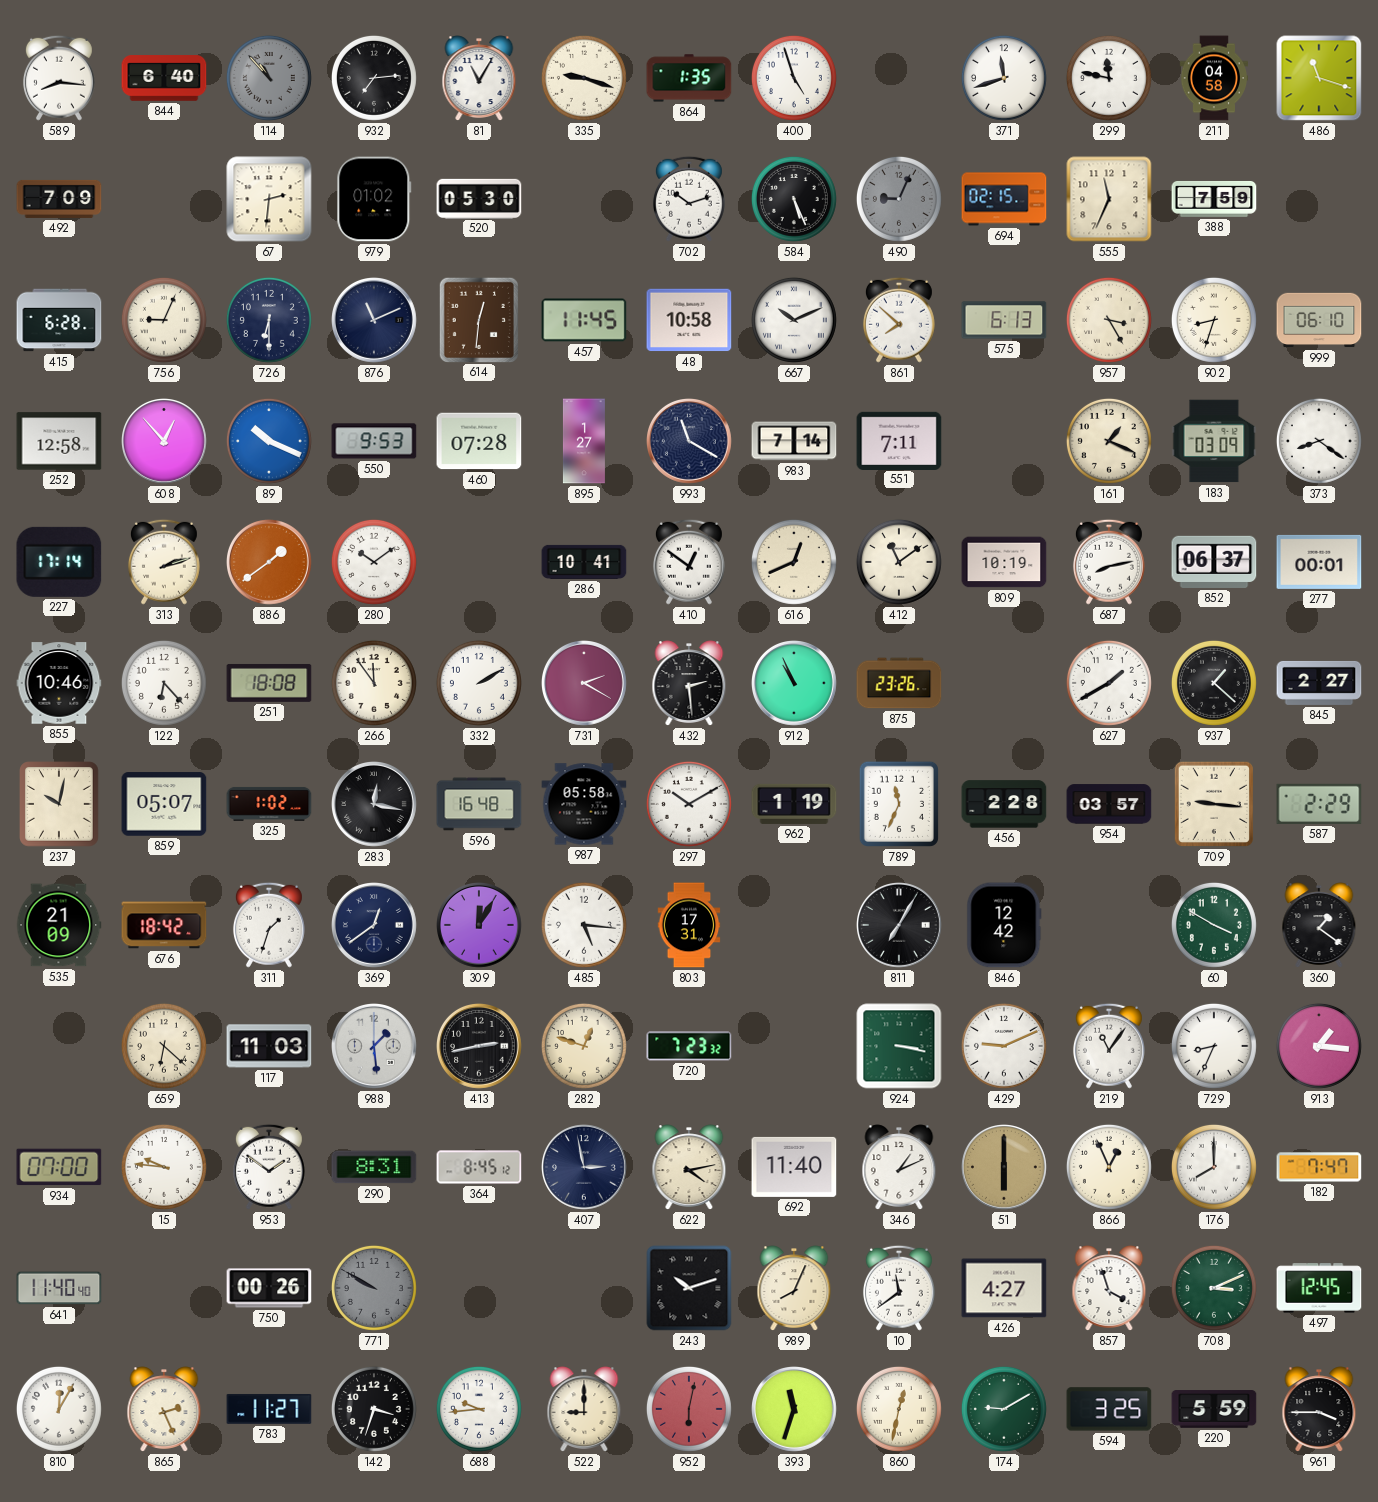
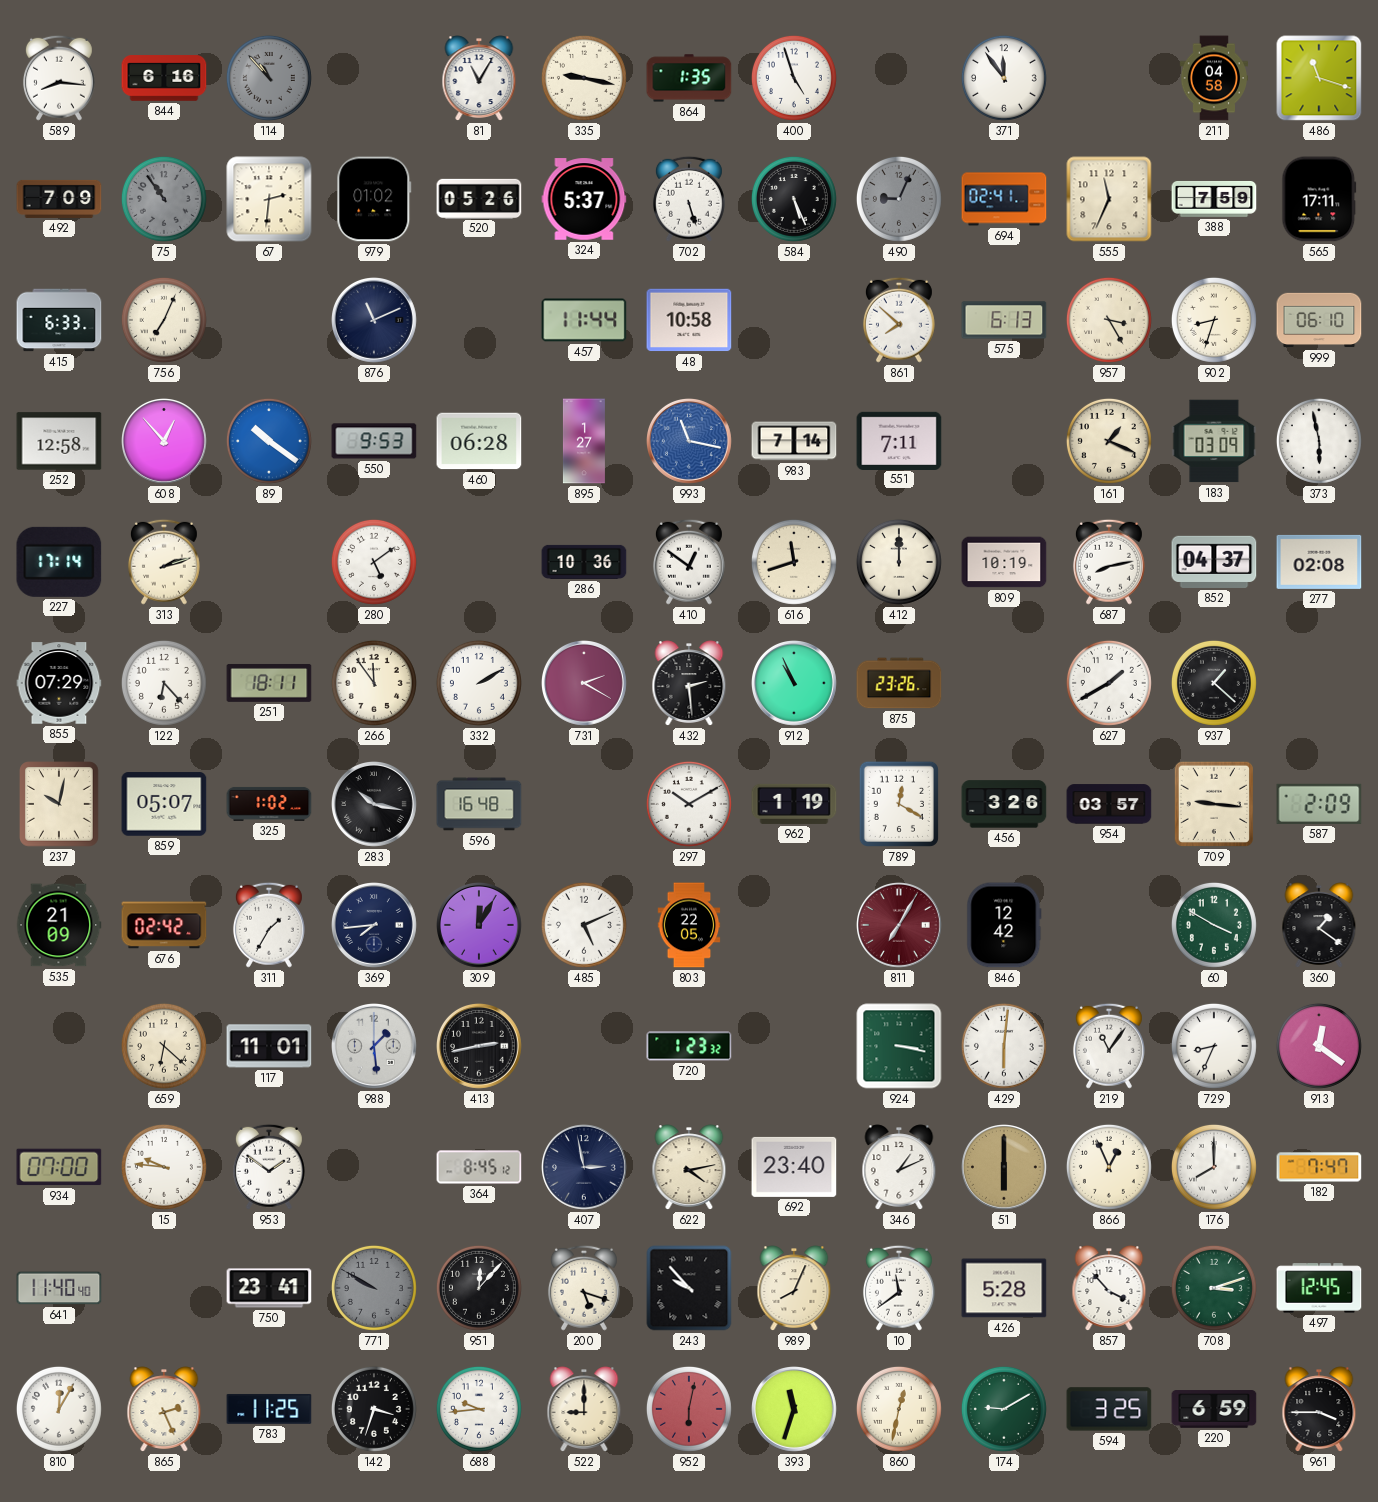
844: 6:40 -> 6:16 (164, 78)
932: 7:14 -> none (374, 78)
335: 9:18 -> 9:17 (584, 78)
371: 11:42 -> 11:54 (1004, 78)
299: 11:47 -> none (1109, 78)
75: none -> 10:54 (164, 199)
520: 05:30 -> 05:26 (479, 198)
324: none -> 5:37 (584, 199)
702: 10:12 -> 5:27 (689, 199)
694: 02:15 -> 02:41 (1004, 199)
565: none -> 17:11 (1319, 199)
415: 6:28 -> 6:33 (59, 320)
756: 9:04 -> 7:04 (164, 320)
726: 6:30 -> none (269, 320)
614: 12:31 -> none (478, 319)
457: 11:45 -> 11:44 (584, 320)
667: 10:11 -> none (794, 320)
89: 10:19 -> 10:21 (269, 441)
460: 07:28 -> 06:28 (479, 441)
993: 11:20 -> 11:17 (690, 442)
993 dial: navy -> blue (690, 442)
373: 8:21 -> 5:58 (1319, 441)
886: 1:39 -> none (270, 563)
280: 10:09 -> 5:09 (374, 562)
286: 10:41 -> 10:36 (584, 562)
616: 12:41 -> 11:42 (794, 562)
412: 11:09 -> 12:00 (899, 562)
852: 06:37 -> 04:37 (1214, 562)
277: 00:01 -> 02:08 (1319, 562)
855: 10:46 -> 07:29 (59, 683)
251: 18:08 -> 18:11 (269, 683)
845: 2:27 -> none (1319, 683)
283: 12:17 -> 10:17 (375, 805)
987: 05:58 -> none (584, 804)
789: 11:34 -> 12:20 (899, 804)
456: 2:28 -> 3:26 (1004, 804)
587: 2:29 -> 2:09 (1319, 804)
676: 18:42 -> 02:42 (164, 925)
311: 1:33 -> 1:35 (269, 925)
369: 12:39 -> 7:44 (375, 926)
485: 5:16 -> 5:11 (584, 925)
803: 17:31 -> 22:05 (689, 925)
811 dial: black -> burgundy (900, 926)
117: 11:03 -> 11:01 (269, 1046)
282: 12:48 -> none (584, 1046)
720: 7:23 -> 1:23 (689, 1046)
429: 9:11 -> 6:01 (1004, 1046)
913: 1:16 -> 12:21 (1319, 1046)
290: 8:31 -> none (374, 1167)
692: 11:40 -> 23:40 (794, 1167)
750: 00:26 -> 23:41 (269, 1288)
951: none -> 12:07 (479, 1288)
200: none -> 5:18 (584, 1288)
243: 10:12 -> 9:53 (689, 1288)
426: 4:27 -> 5:28 (1004, 1288)
857: 3:57 -> 3:53 (1109, 1288)
708: 3:11 -> 3:12 (1214, 1288)
783: 11:27 -> 11:25 (269, 1409)
220: 5:59 -> 6:59 (1214, 1409)
